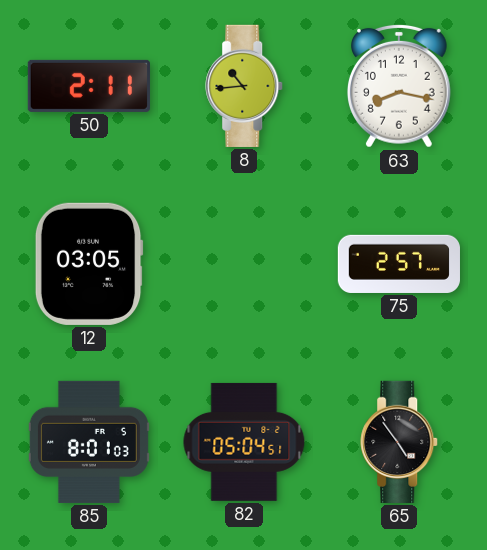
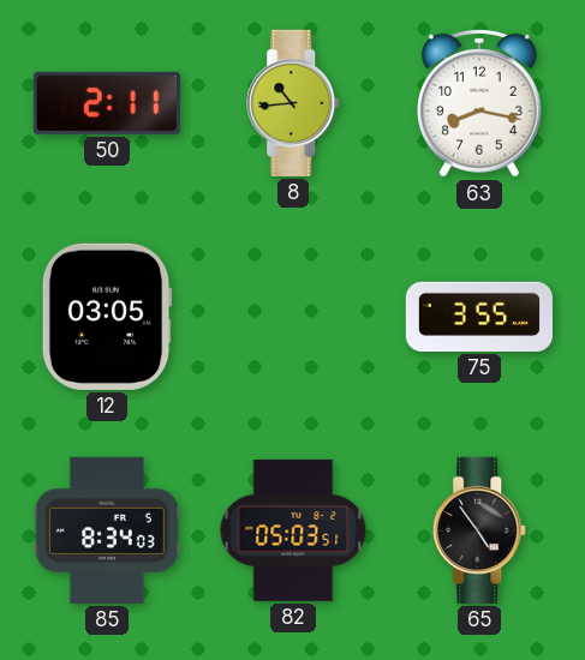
75: 2:57 -> 3:55 (479, 317)
85: 8:01 -> 8:34 (107, 530)
82: 05:04 -> 05:03 (293, 530)
